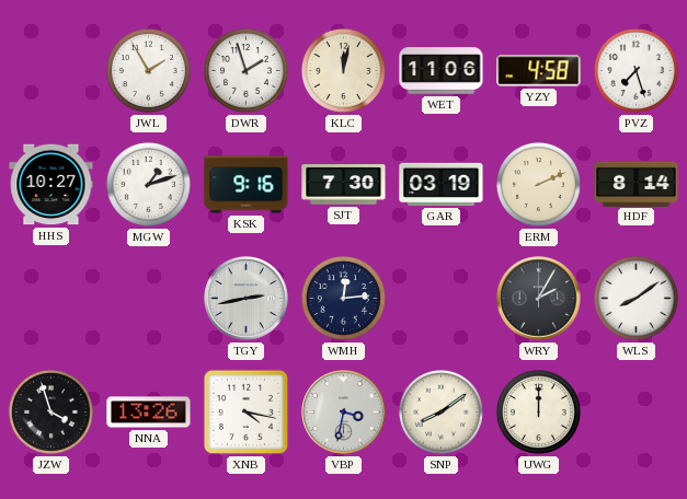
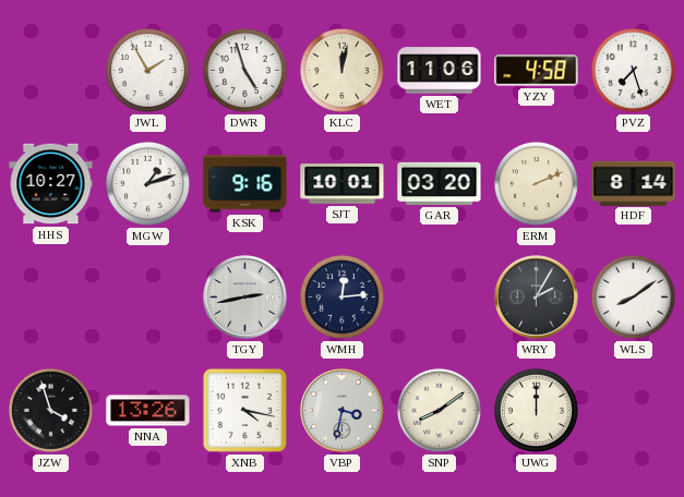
DWR: 1:57 -> 4:57 (244, 70)
SJT: 7:30 -> 10:01 (343, 184)
GAR: 03:19 -> 03:20 (440, 183)
